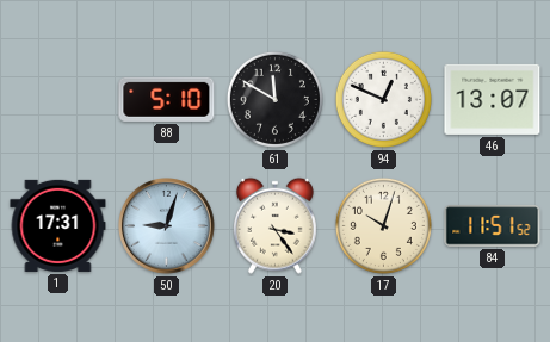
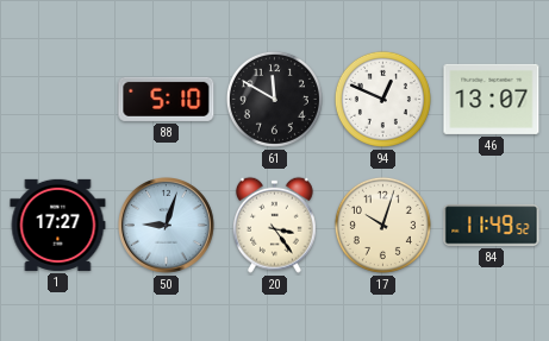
1: 17:31 -> 17:27 (58, 225)
84: 11:51 -> 11:49 (492, 226)
